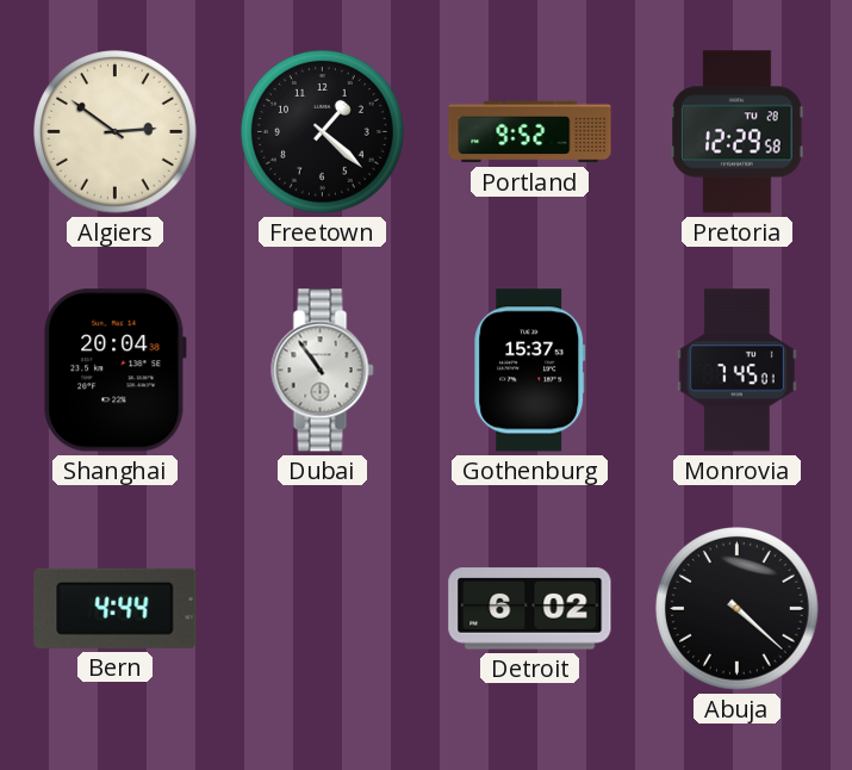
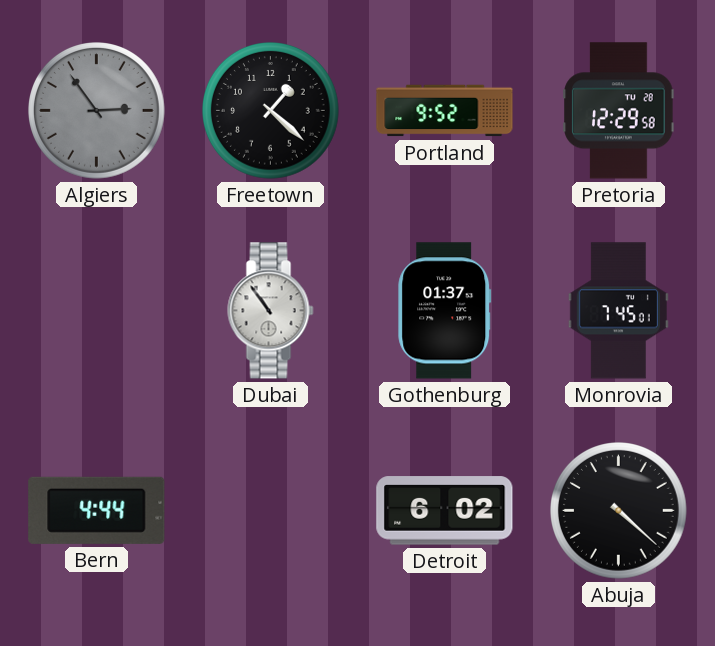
Algiers: 2:51 -> 2:54 (97, 111)
Algiers dial: cream -> grey (97, 111)
Shanghai: 20:04 -> none (116, 371)
Gothenburg: 15:37 -> 01:37 (445, 311)
